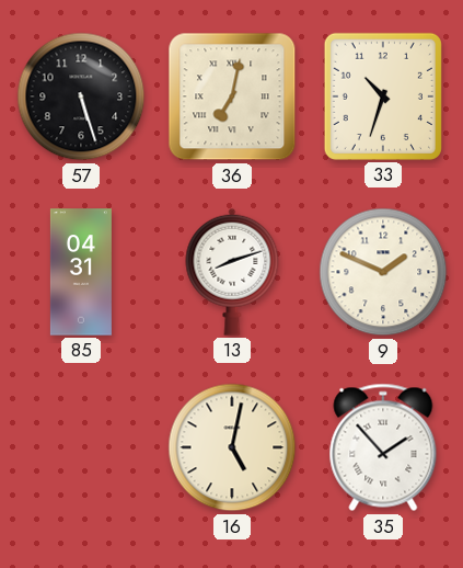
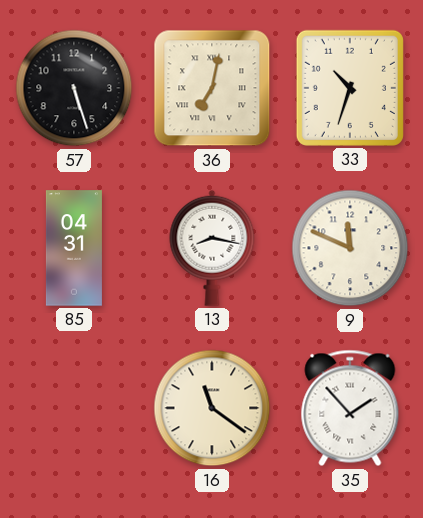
13: 8:12 -> 8:17 (212, 248)
9: 1:49 -> 11:49 (350, 248)
16: 5:02 -> 11:21 (212, 408)
